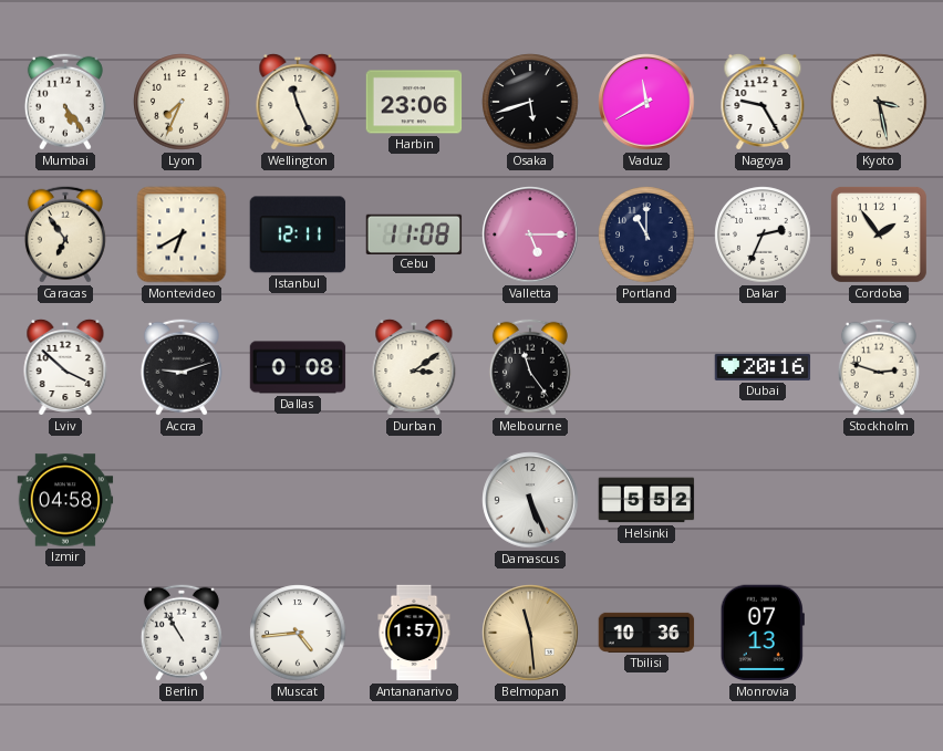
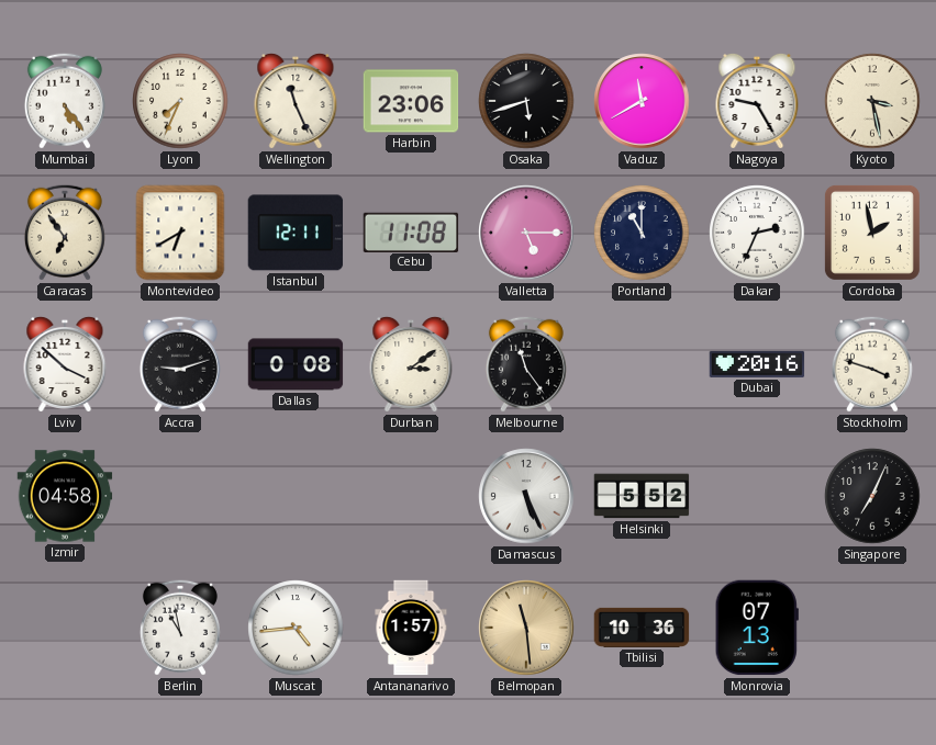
Cordoba: 1:54 -> 1:58 (872, 233)
Stockholm: 2:48 -> 3:48 (872, 364)
Singapore: none -> 7:04 (872, 496)
Berlin: 10:55 -> 10:58 (180, 628)
